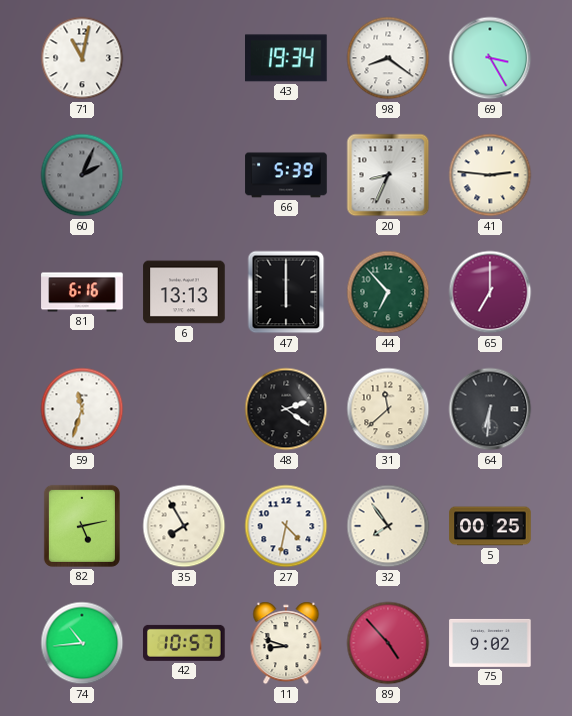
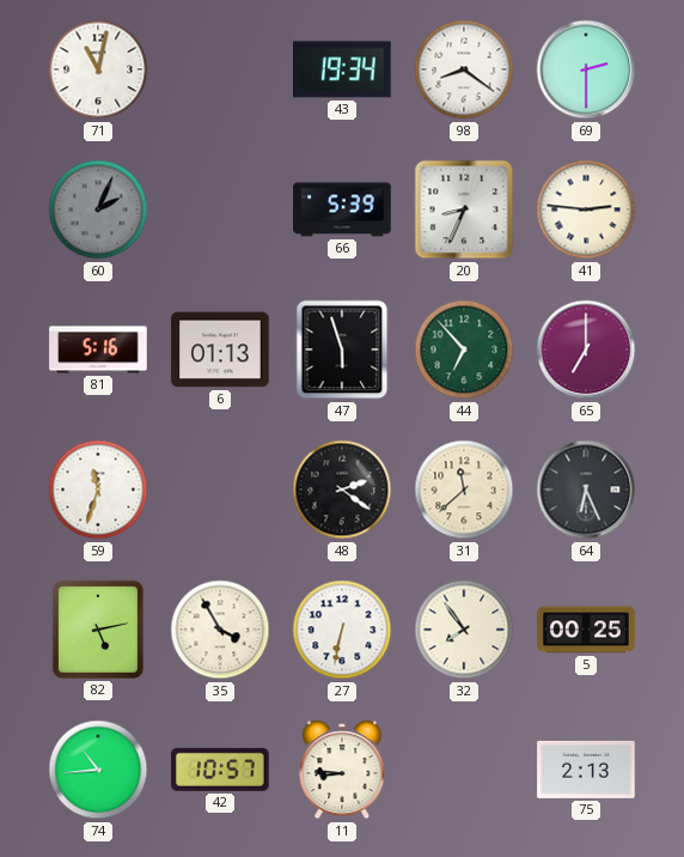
69: 3:25 -> 2:30 (586, 69)
81: 6:16 -> 5:16 (98, 350)
6: 13:13 -> 01:13 (220, 350)
47: 6:00 -> 5:57 (342, 350)
64: 6:31 -> 6:26 (586, 490)
35: 7:55 -> 3:55 (220, 630)
27: 4:32 -> 6:32 (342, 630)
11: 8:48 -> 8:46 (342, 770)
89: 4:53 -> none (388, 643)
75: 9:02 -> 2:13 (586, 770)
